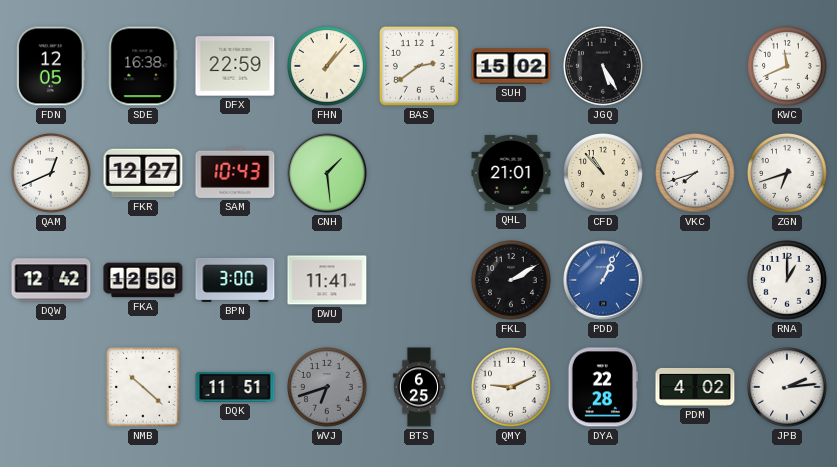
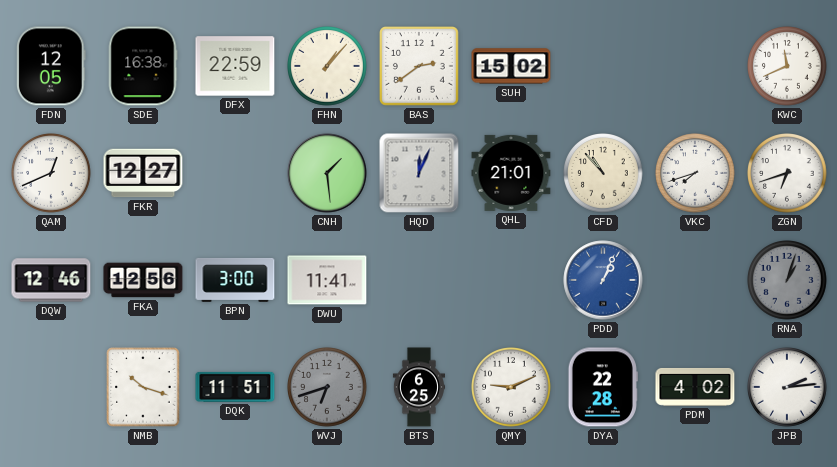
JGQ: 5:25 -> none (604, 67)
SAM: 10:43 -> none (235, 173)
HQD: none -> 12:04 (419, 173)
DQW: 12:42 -> 12:46 (51, 280)
FKL: 2:10 -> none (512, 281)
RNA: 1:00 -> 1:03 (788, 281)
RNA dial: white -> grey (788, 281)
NMB: 10:22 -> 10:18 (143, 387)
